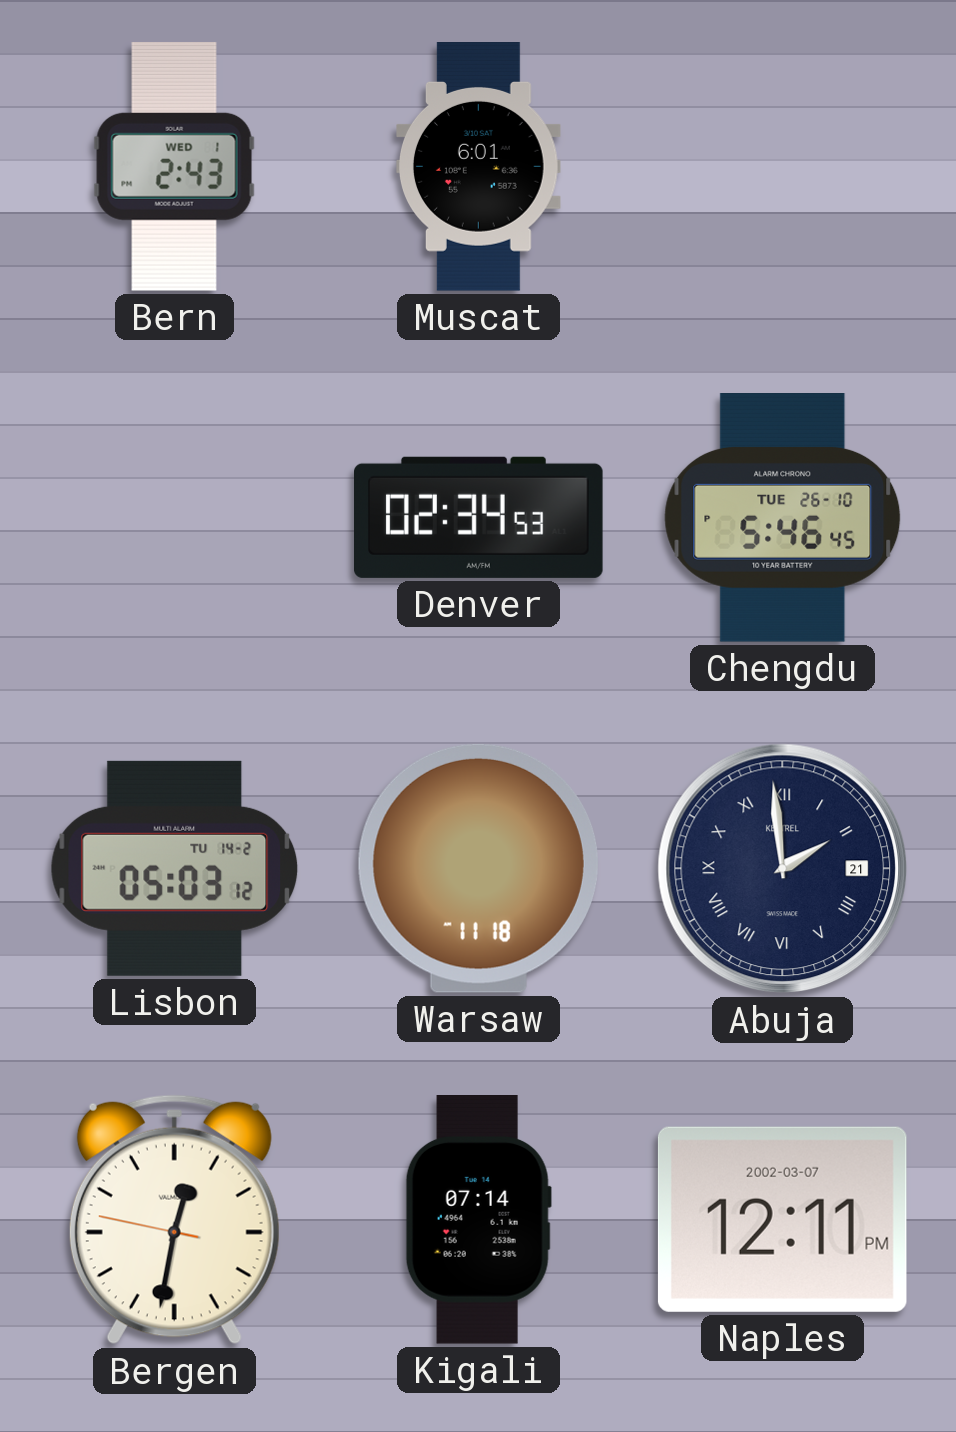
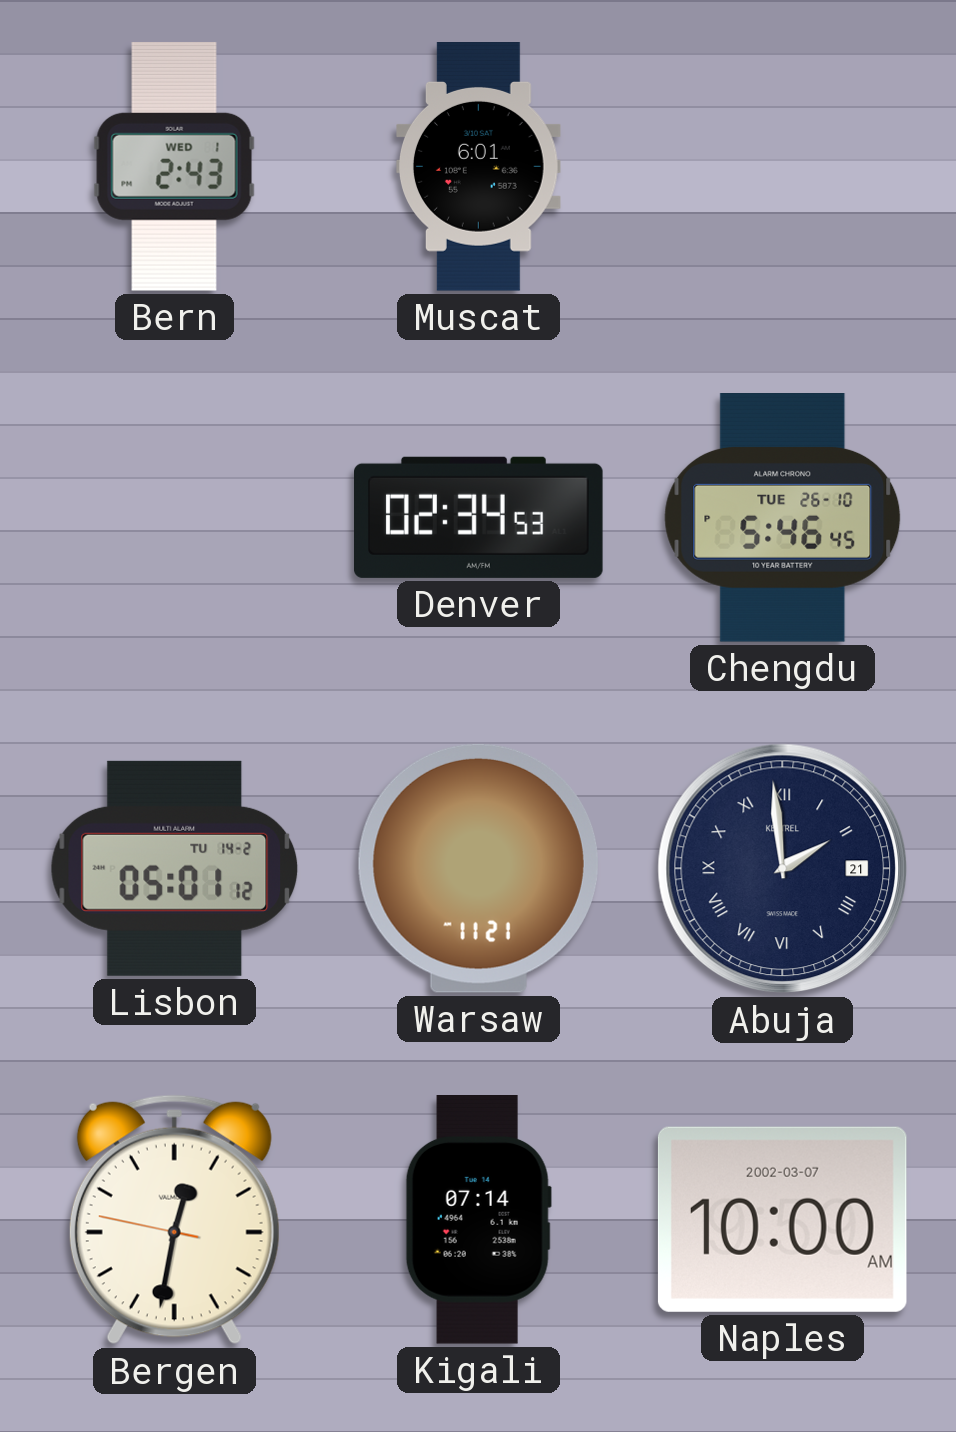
Lisbon: 05:03 -> 05:01 (175, 868)
Warsaw: 11:18 -> 11:21 (478, 868)
Naples: 12:11 -> 10:00 (782, 1219)
